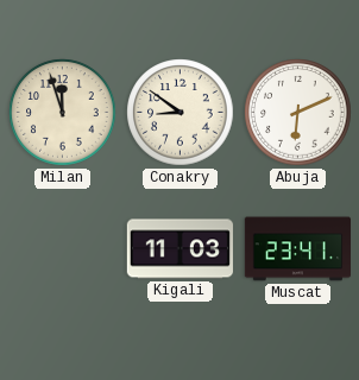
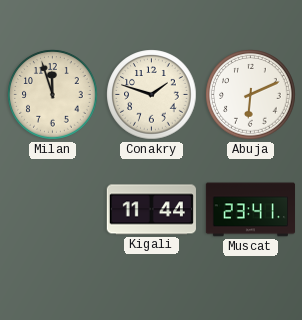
Conakry: 8:51 -> 1:48 (152, 95)
Kigali: 11:03 -> 11:44 (151, 210)
